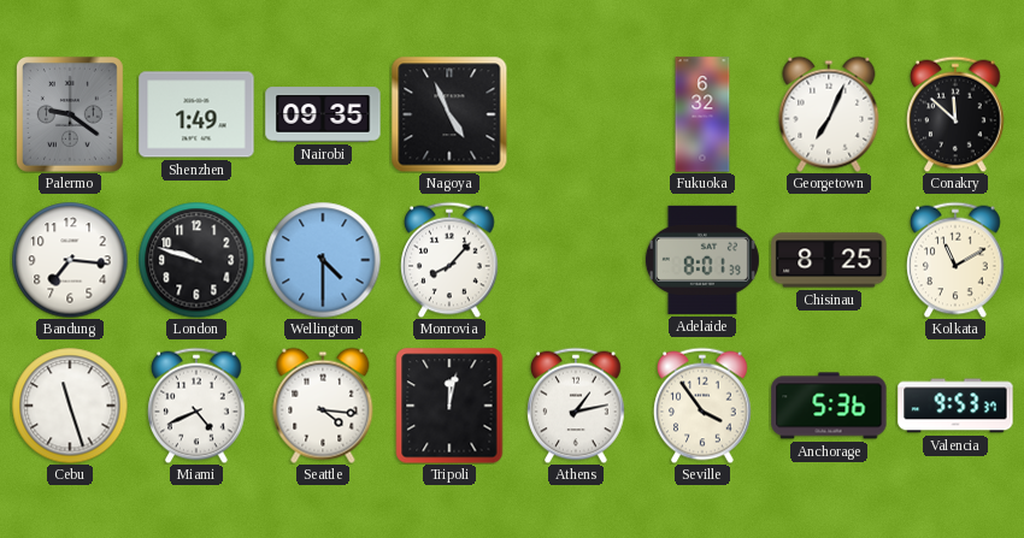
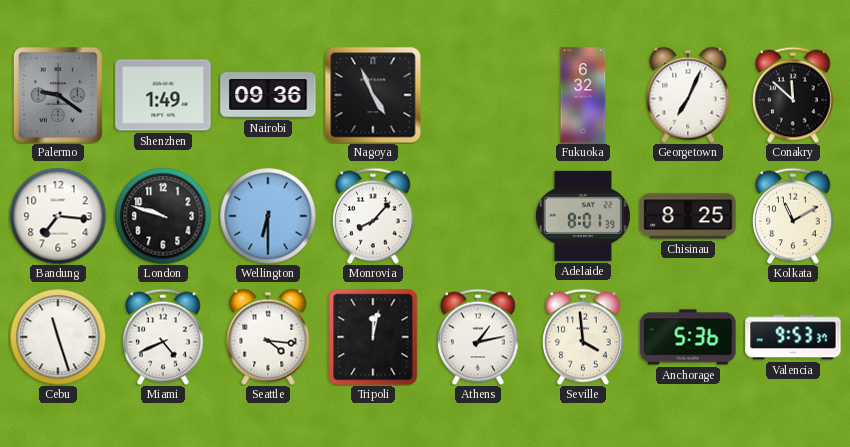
Nairobi: 09:35 -> 09:36 (268, 95)
Wellington: 4:30 -> 6:30 (268, 216)
Seville: 3:54 -> 3:59 (583, 337)
